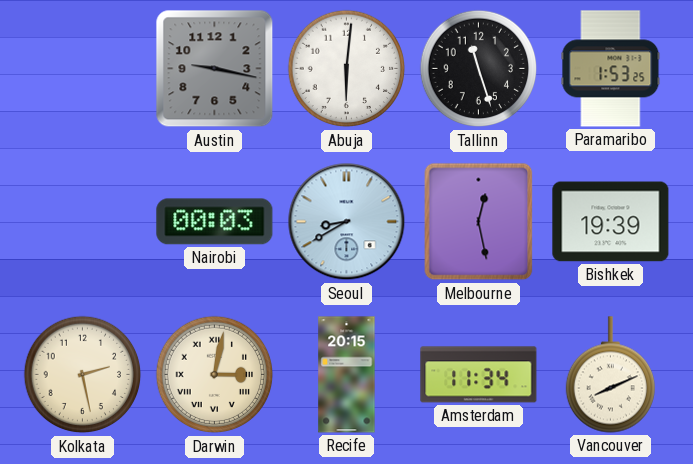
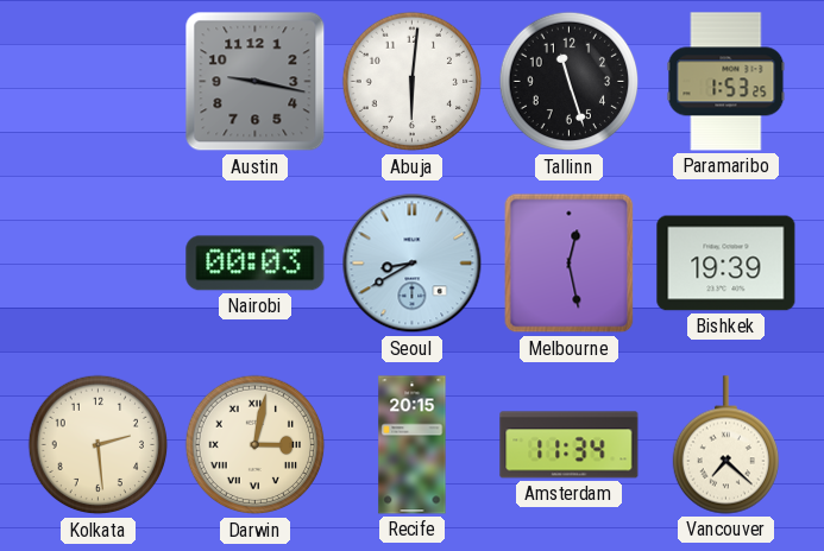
Kolkata: 2:28 -> 2:29 (99, 445)
Vancouver: 8:11 -> 7:22 (725, 445)
